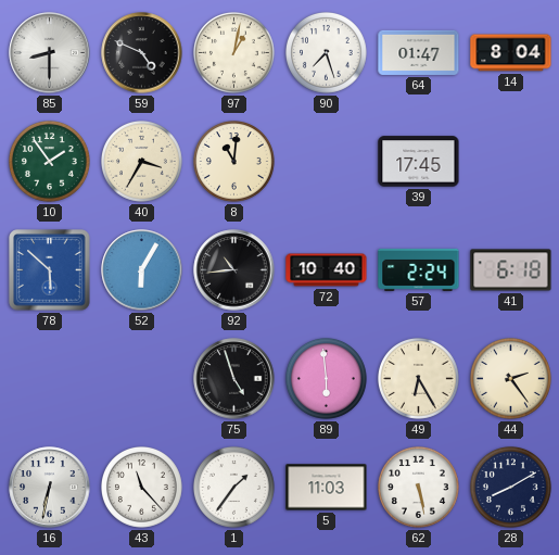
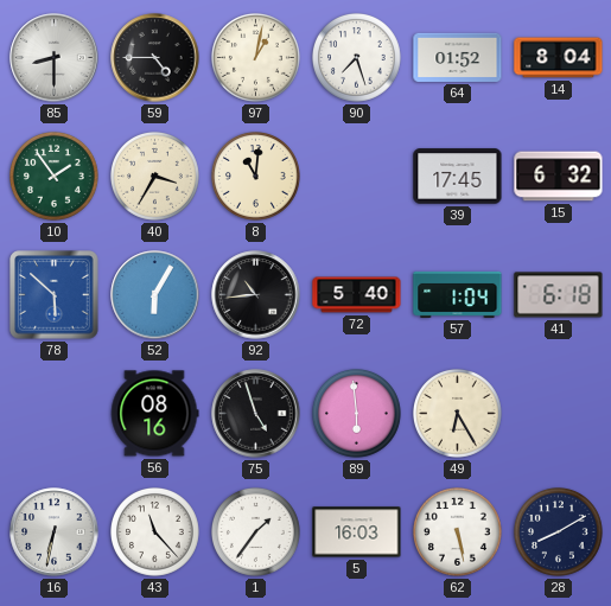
59: 4:49 -> 4:45 (155, 58)
64: 01:47 -> 01:52 (458, 57)
15: none -> 6:32 (559, 177)
72: 10:40 -> 5:40 (357, 295)
57: 2:24 -> 1:04 (458, 294)
56: none -> 08:16 (154, 414)
44: 2:24 -> none (511, 379)
5: 11:03 -> 16:03 (357, 532)
